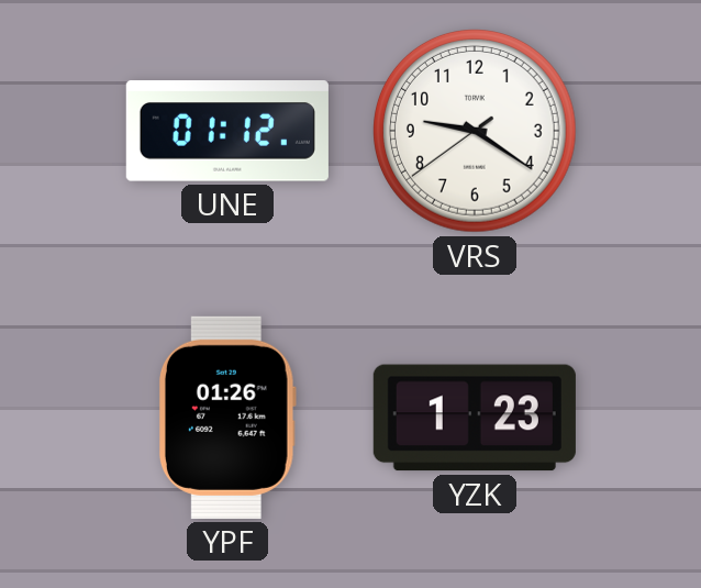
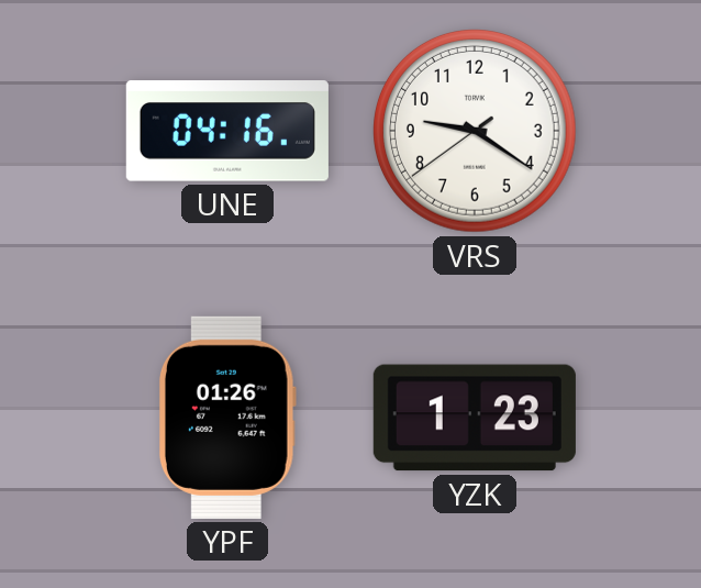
UNE: 01:12 -> 04:16 (227, 131)
